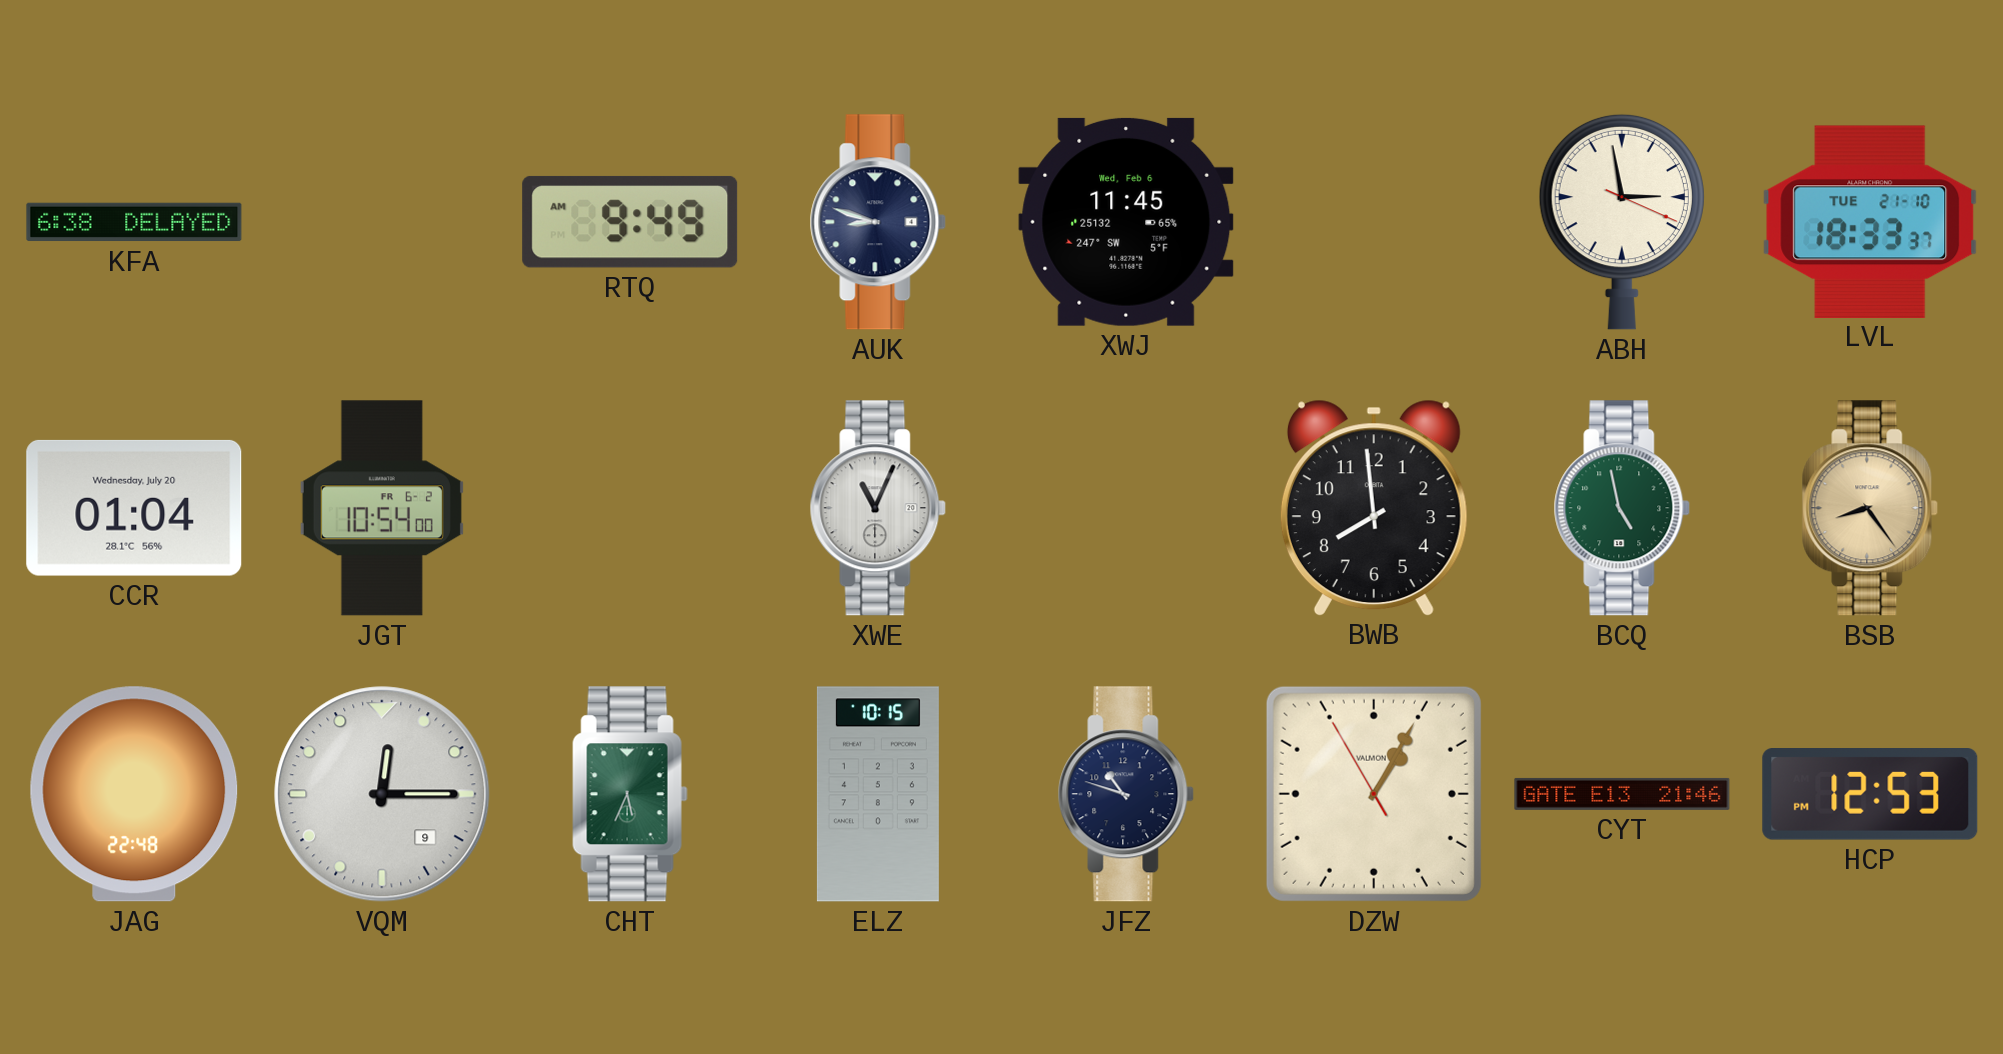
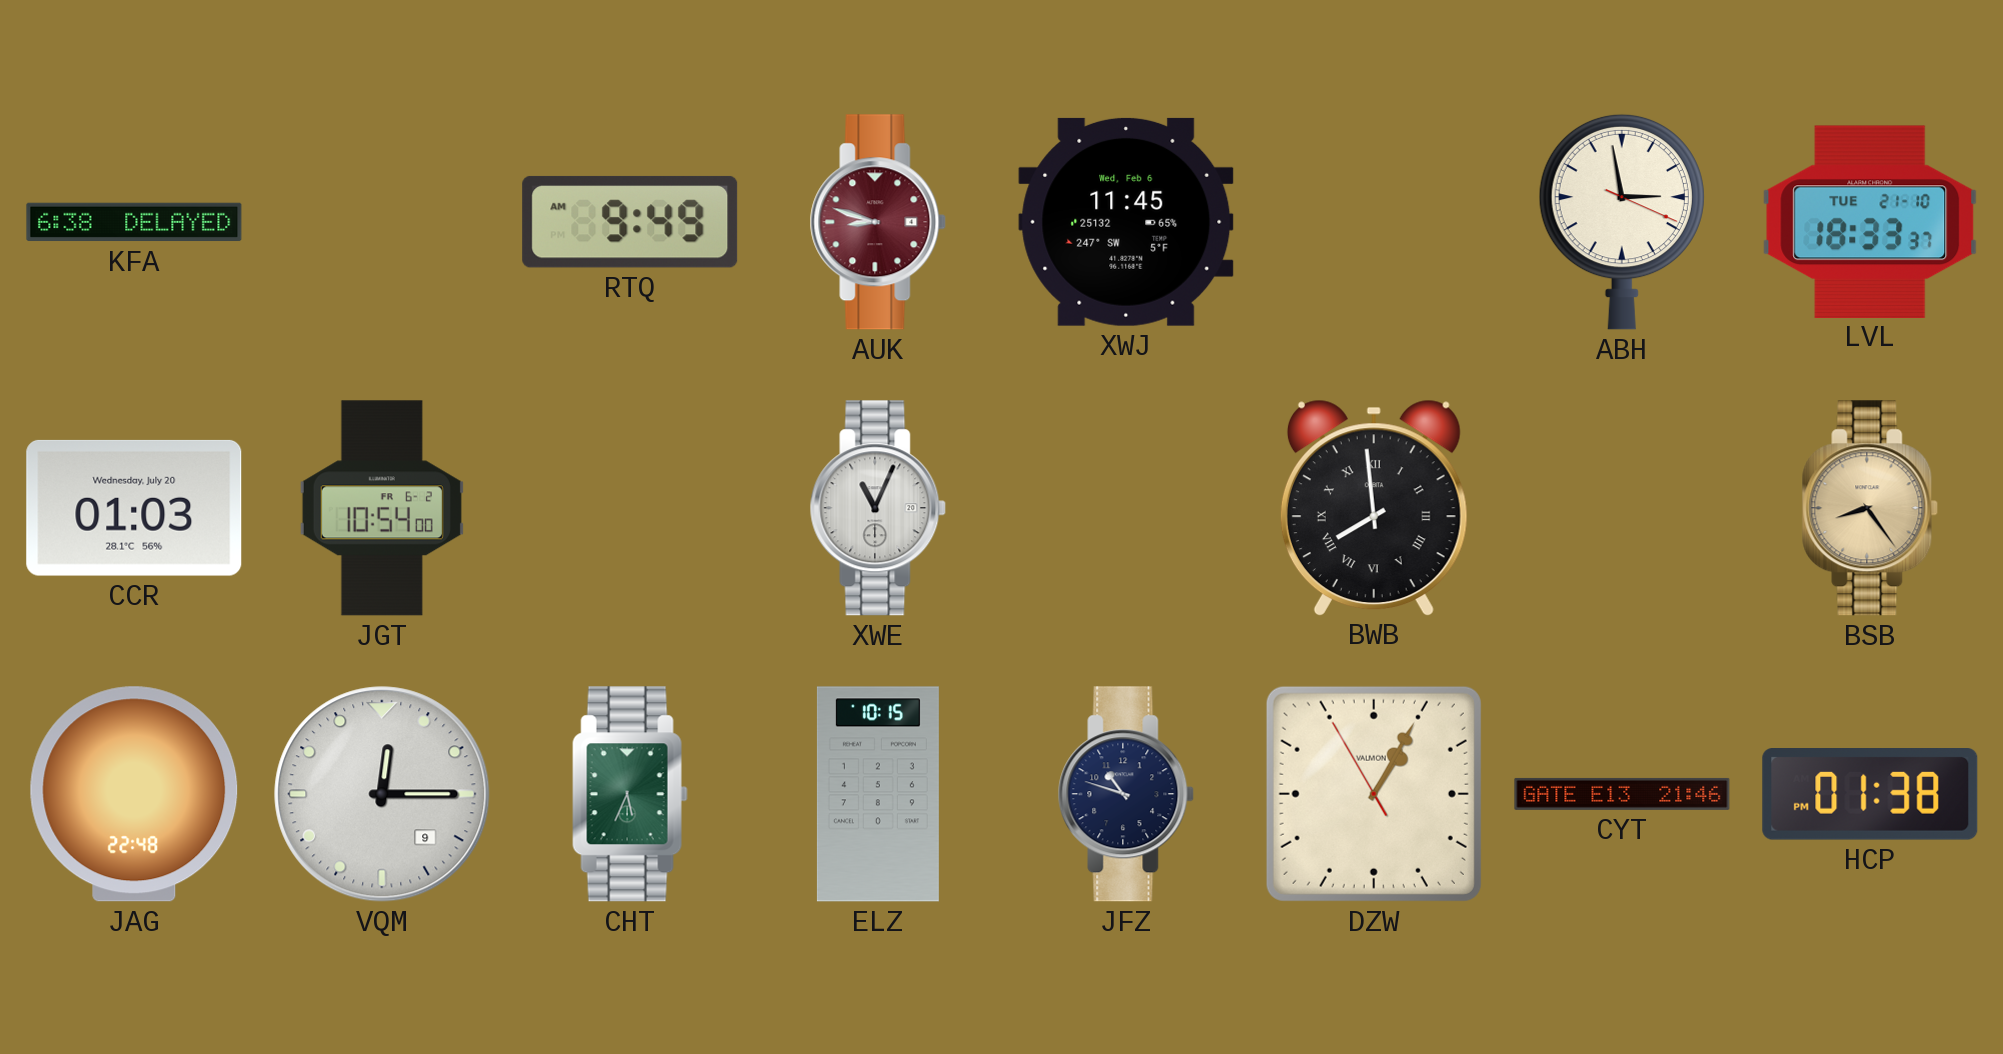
AUK dial: navy -> burgundy (878, 222)
CCR: 01:04 -> 01:03 (134, 508)
BWB numerals: Arabic -> Roman (1374, 507)
BCQ: 4:58 -> none (1622, 508)
HCP: 12:53 -> 01:38 (1870, 795)
